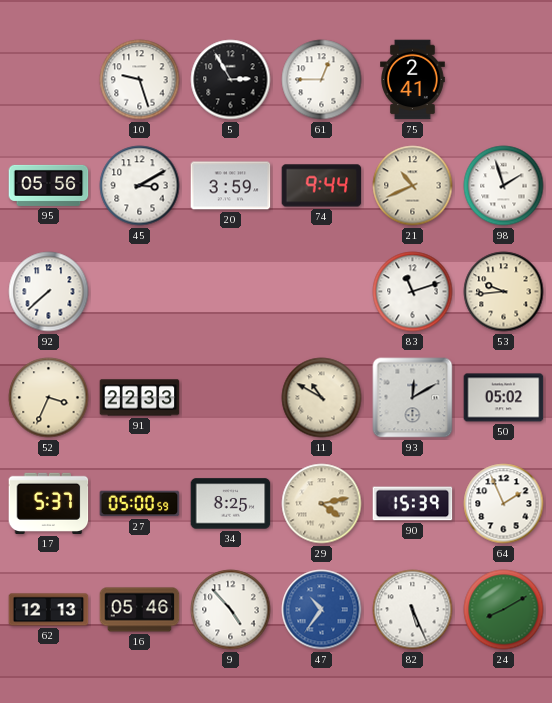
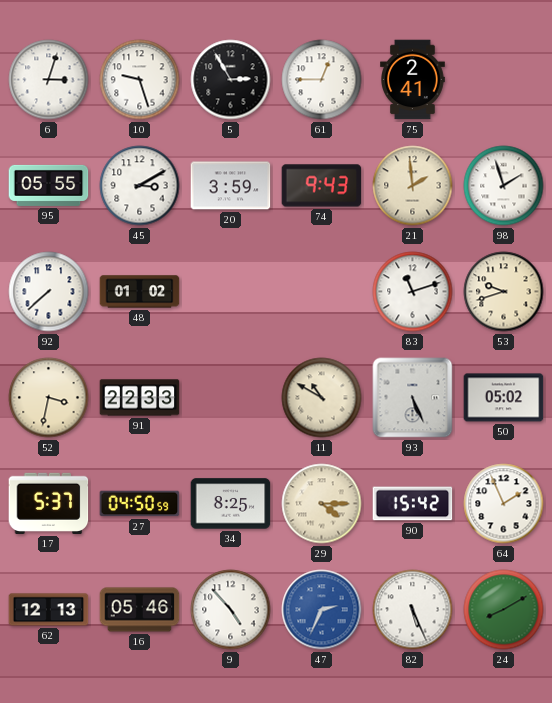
6: none -> 3:03 (49, 80)
95: 05:56 -> 05:55 (49, 185)
74: 9:44 -> 9:43 (322, 186)
21: 10:41 -> 1:59 (413, 186)
48: none -> 01:02 (140, 292)
53: 9:44 -> 9:42 (504, 292)
52: 3:34 -> 3:32 (49, 398)
93: 12:10 -> 5:26 (413, 398)
27: 05:00 -> 04:50 (140, 504)
29: 4:13 -> 4:15 (322, 504)
90: 15:39 -> 15:42 (413, 504)
47: 10:36 -> 2:34 (322, 610)
